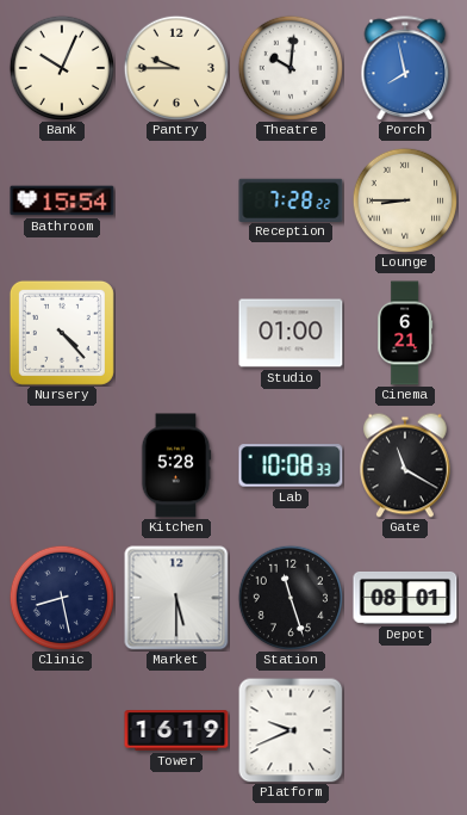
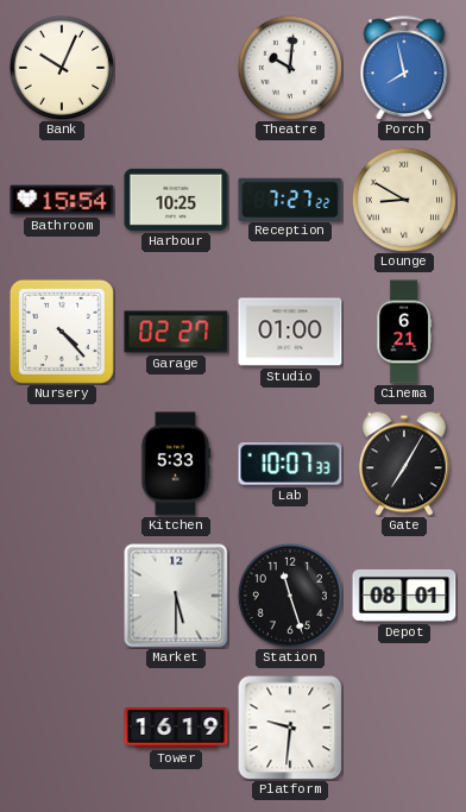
Pantry: 9:45 -> none (175, 67)
Harbour: none -> 10:25 (176, 200)
Reception: 7:28 -> 7:27 (290, 199)
Lounge: 8:45 -> 8:50 (403, 199)
Garage: none -> 02:27 (176, 332)
Kitchen: 5:28 -> 5:33 (176, 464)
Lab: 10:08 -> 10:07 (290, 464)
Gate: 11:20 -> 7:05 (405, 464)
Clinic: 8:28 -> none (61, 597)
Platform: 9:41 -> 9:31 (290, 728)
